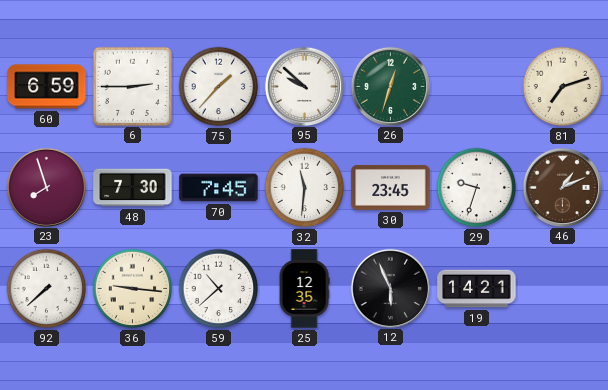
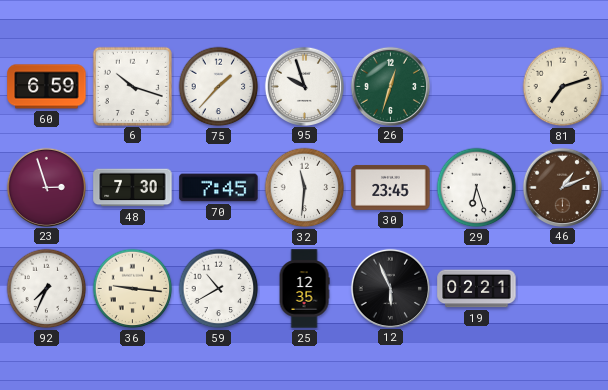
6: 2:45 -> 10:18 (132, 86)
95: 9:52 -> 9:57 (304, 86)
23: 7:57 -> 2:57 (46, 187)
29: 9:33 -> 6:27 (477, 188)
92: 7:38 -> 7:34 (47, 289)
59: 10:38 -> 10:40 (219, 289)
19: 14:21 -> 02:21 (477, 289)
